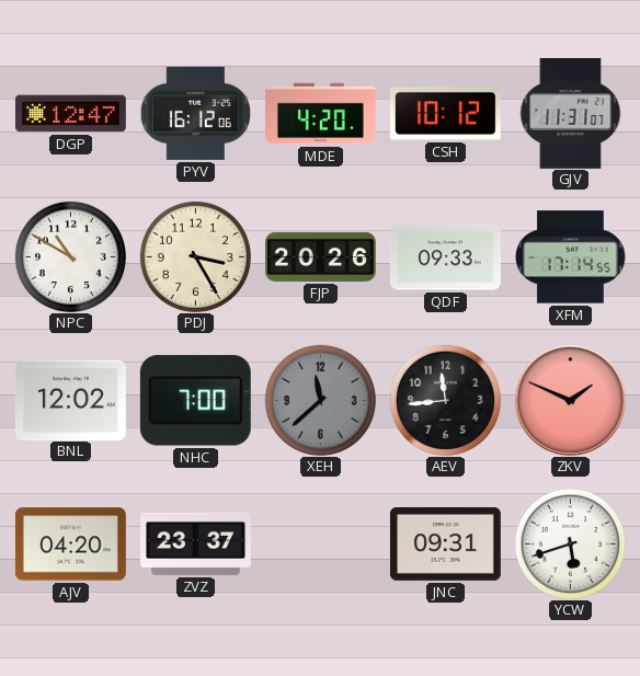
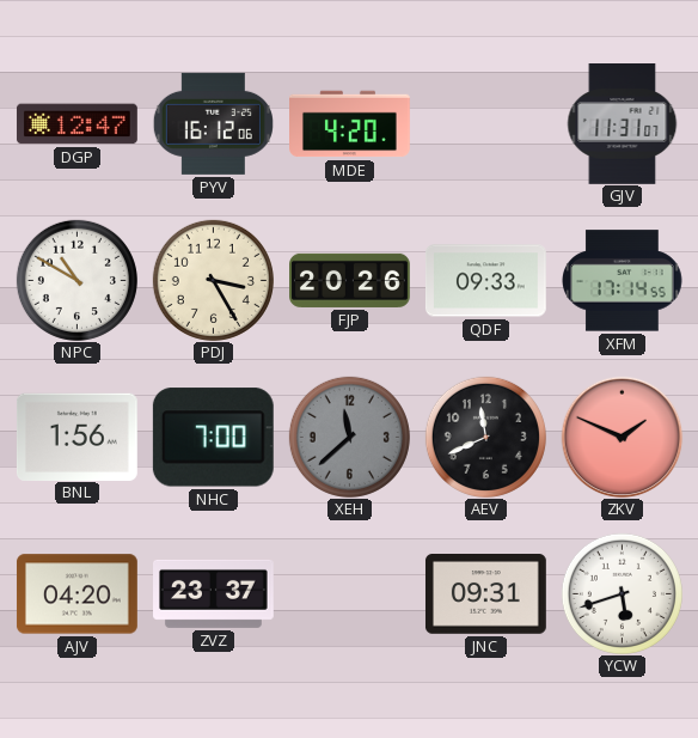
CSH: 10:12 -> none (445, 114)
BNL: 12:02 -> 1:56 (76, 437)
AEV: 11:44 -> 11:41 (485, 437)
